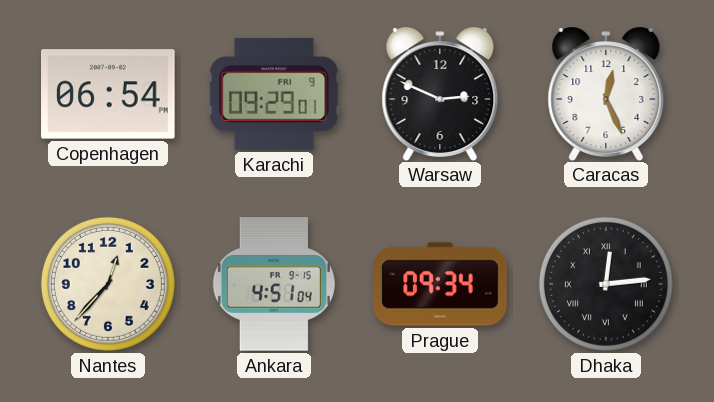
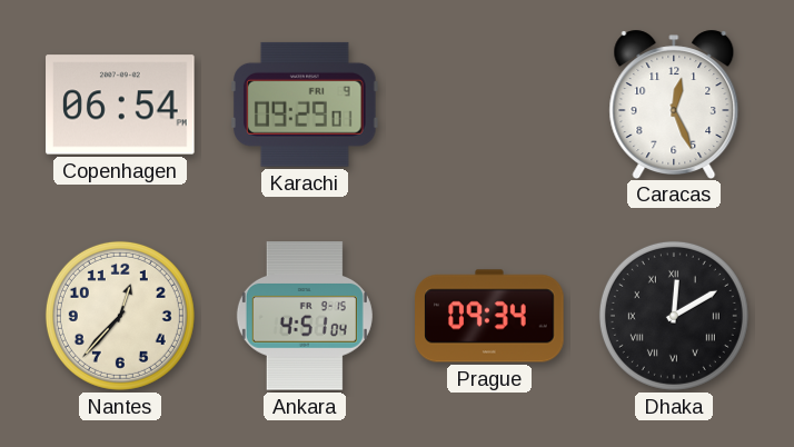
Warsaw: 2:49 -> none (440, 93)
Dhaka: 12:14 -> 12:10 (674, 316)
